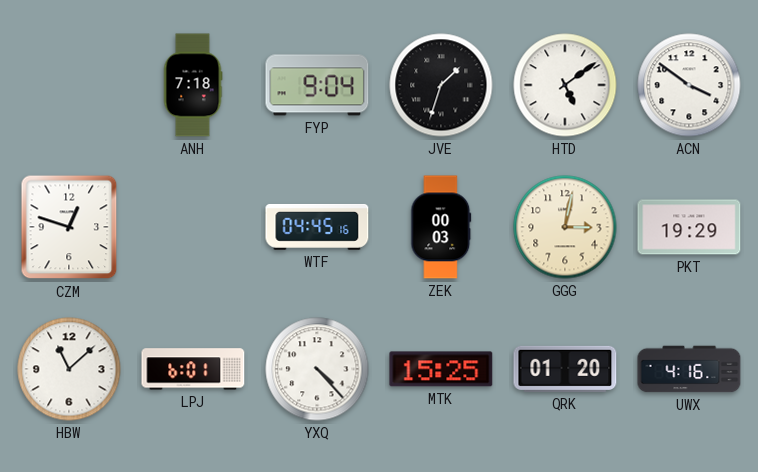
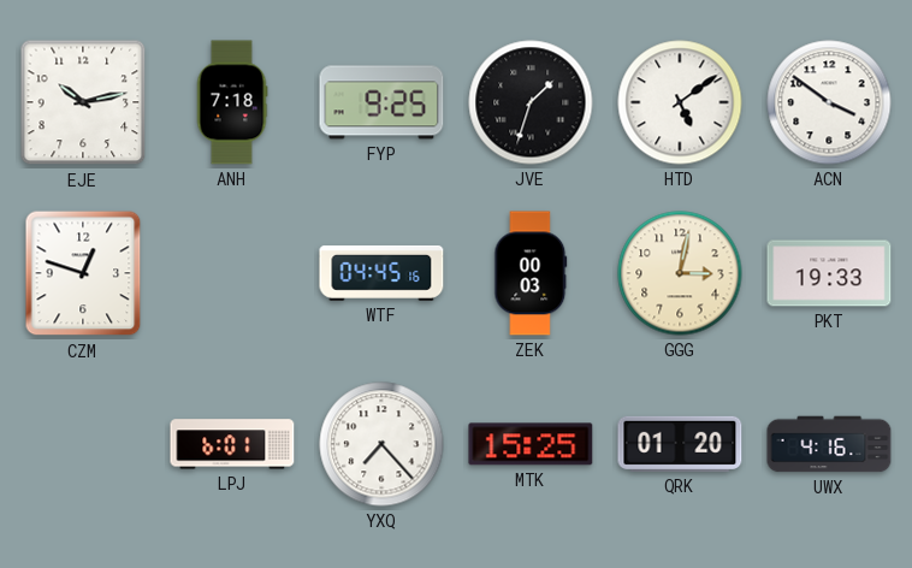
EJE: none -> 10:13 (83, 102)
FYP: 9:04 -> 9:25 (381, 102)
PKT: 19:29 -> 19:33 (829, 273)
HBW: 11:08 -> none (69, 369)
YXQ: 4:23 -> 7:23 (381, 444)
